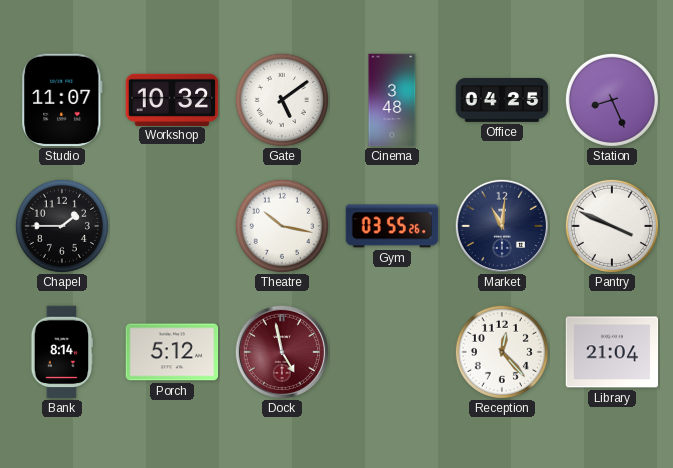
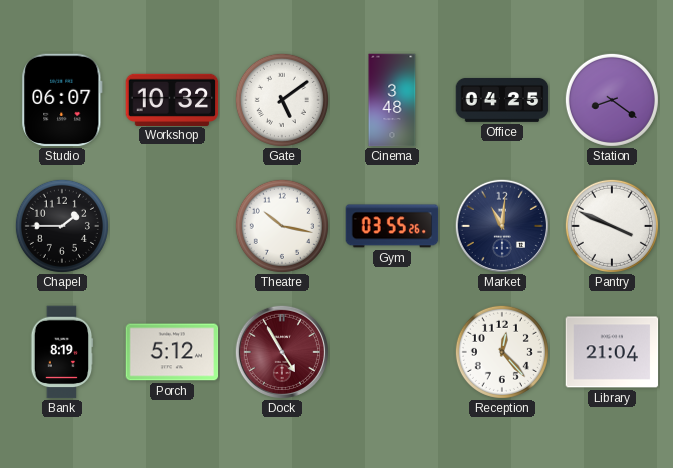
Studio: 11:07 -> 06:07 (62, 100)
Station: 8:26 -> 8:21 (612, 100)
Bank: 8:14 -> 8:19 (62, 352)
Dock: 4:58 -> 4:55 (282, 352)
